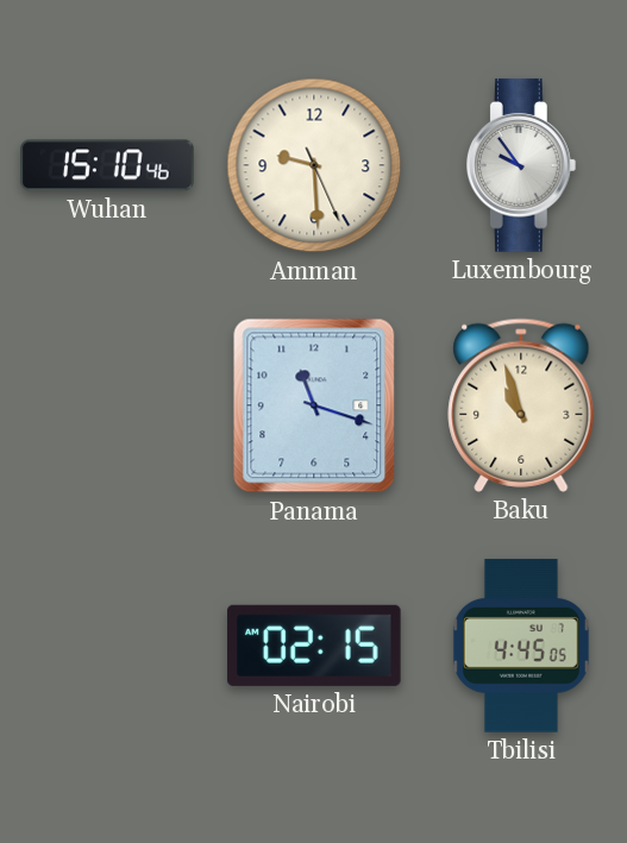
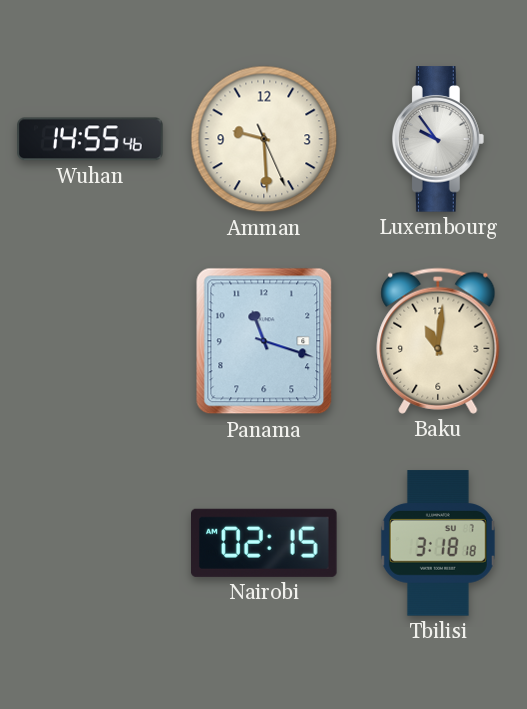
Wuhan: 15:10 -> 14:55 (90, 139)
Baku: 10:57 -> 11:01 (438, 341)
Tbilisi: 4:45 -> 3:18 (438, 543)
